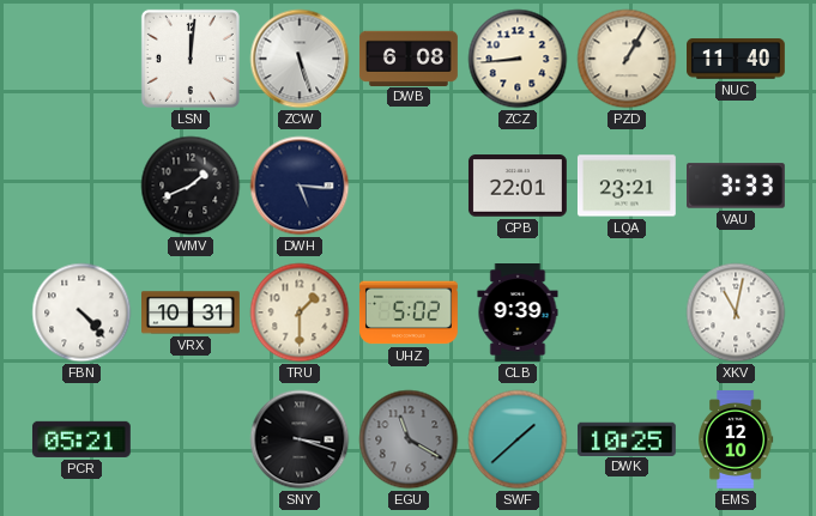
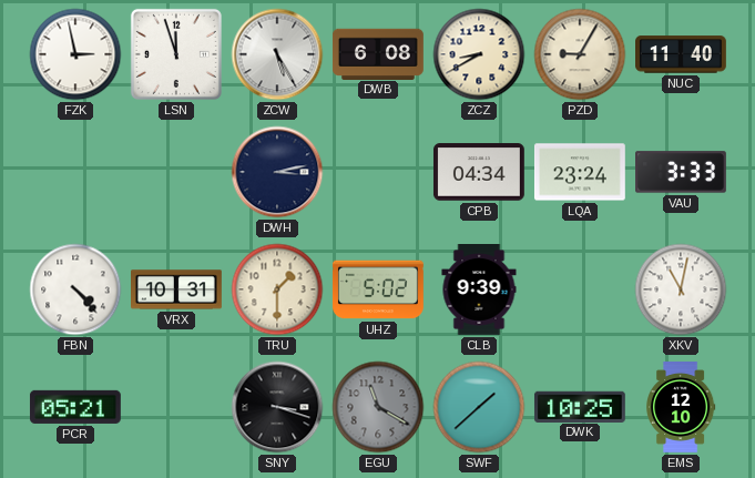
FZK: none -> 2:58 (75, 54)
LSN: 12:01 -> 11:57 (176, 54)
ZCW: 5:27 -> 5:25 (277, 54)
ZCZ: 8:44 -> 8:40 (479, 54)
PZD: 1:05 -> 9:05 (580, 54)
WMV: 1:41 -> none (191, 186)
DWH: 5:16 -> 3:13 (277, 172)
CPB: 22:01 -> 04:34 (479, 172)
LQA: 23:21 -> 23:24 (580, 172)
